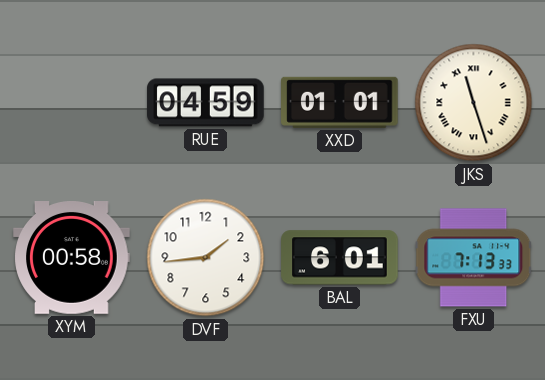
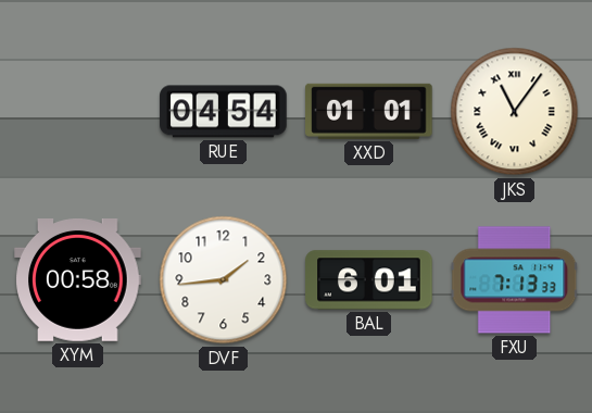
RUE: 04:59 -> 04:54 (224, 112)
JKS: 11:27 -> 11:06 (515, 112)
